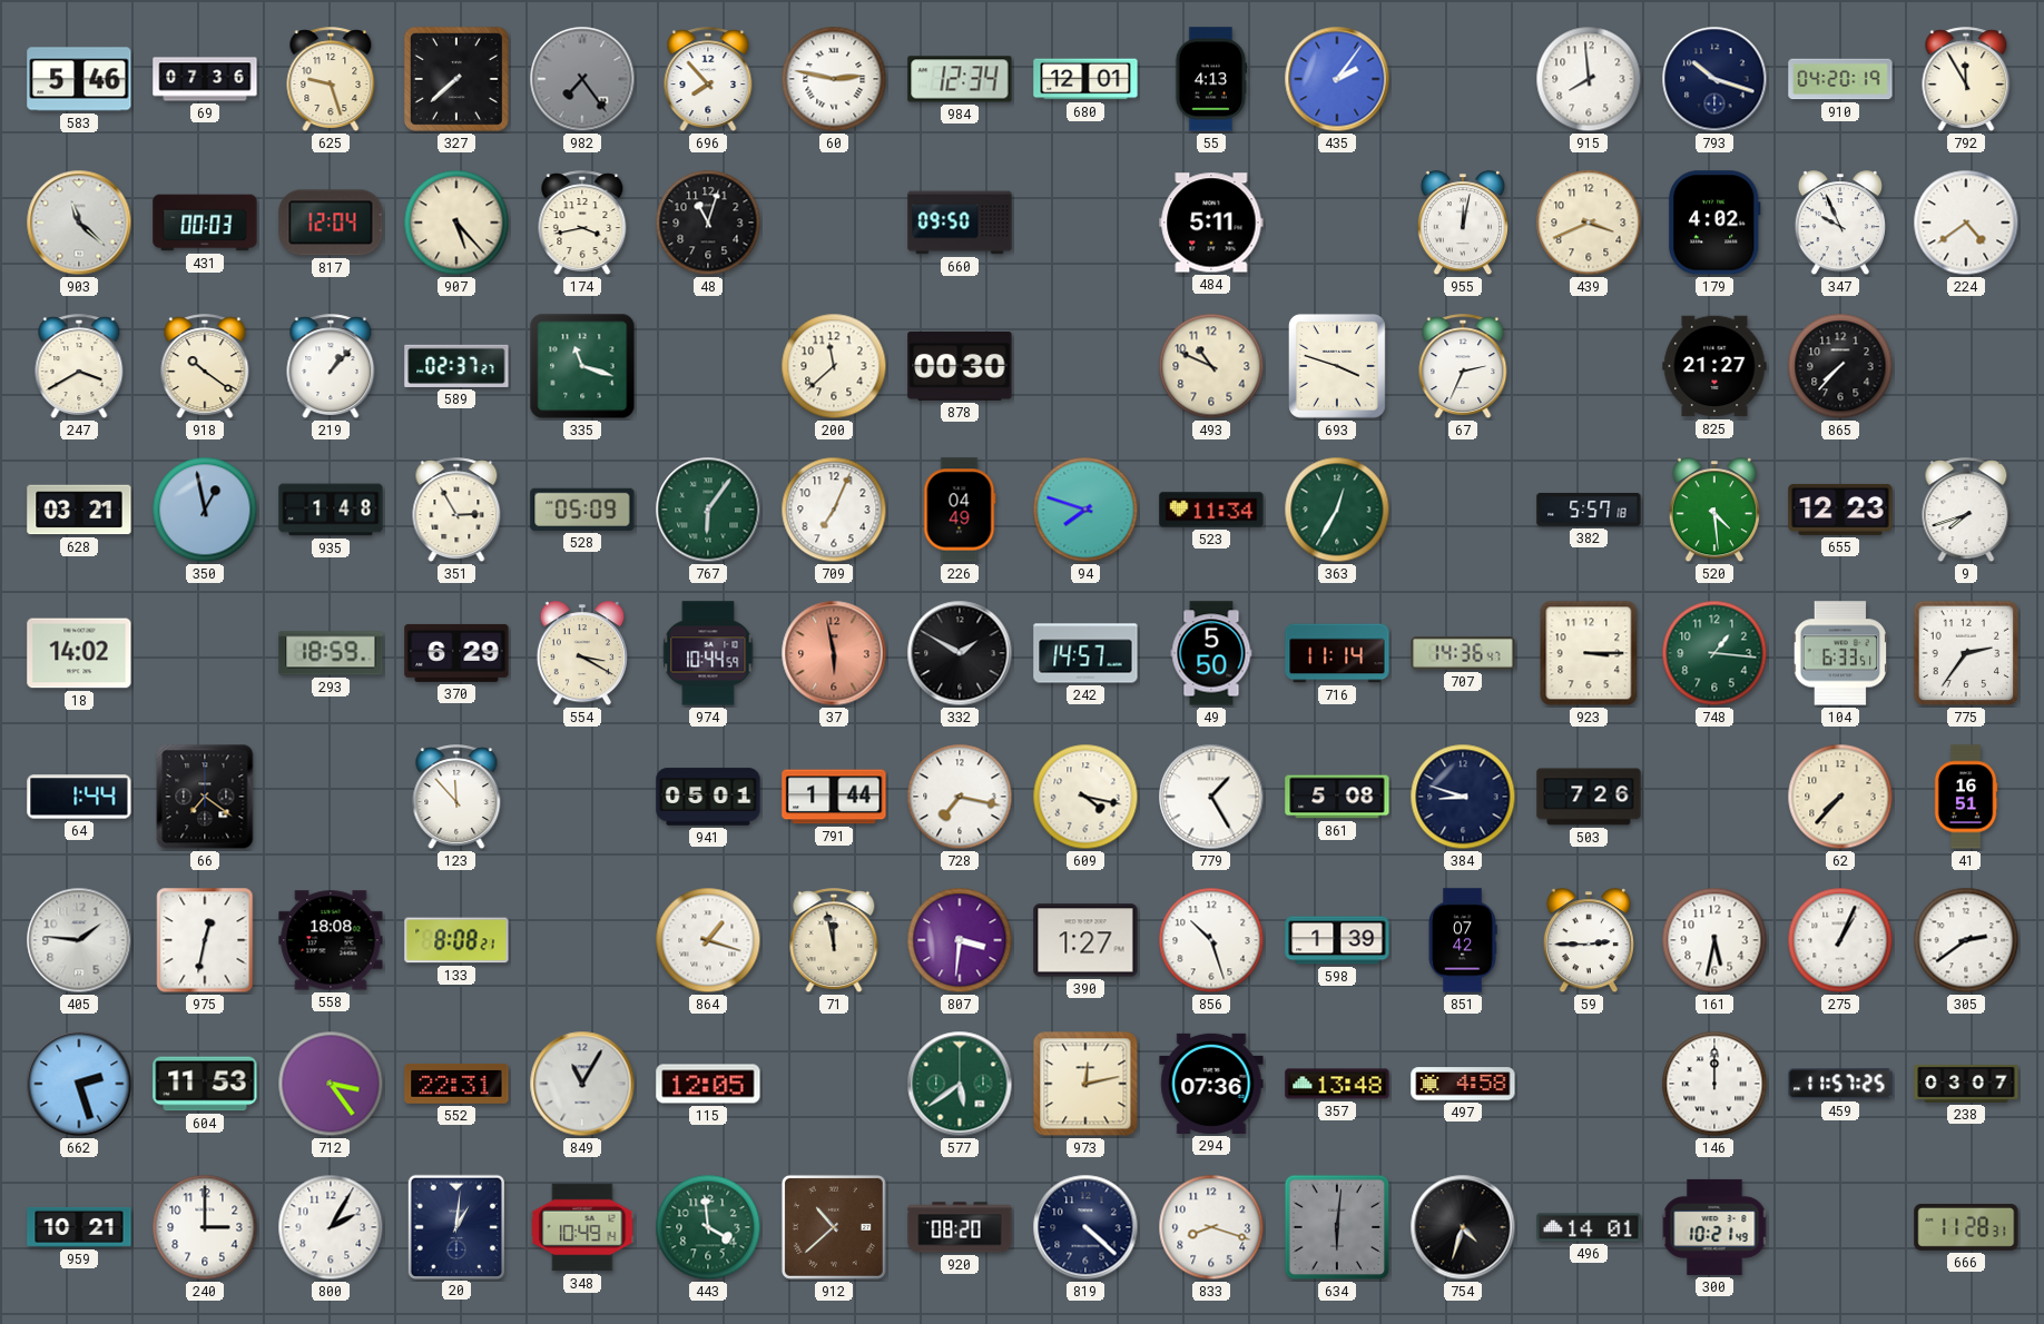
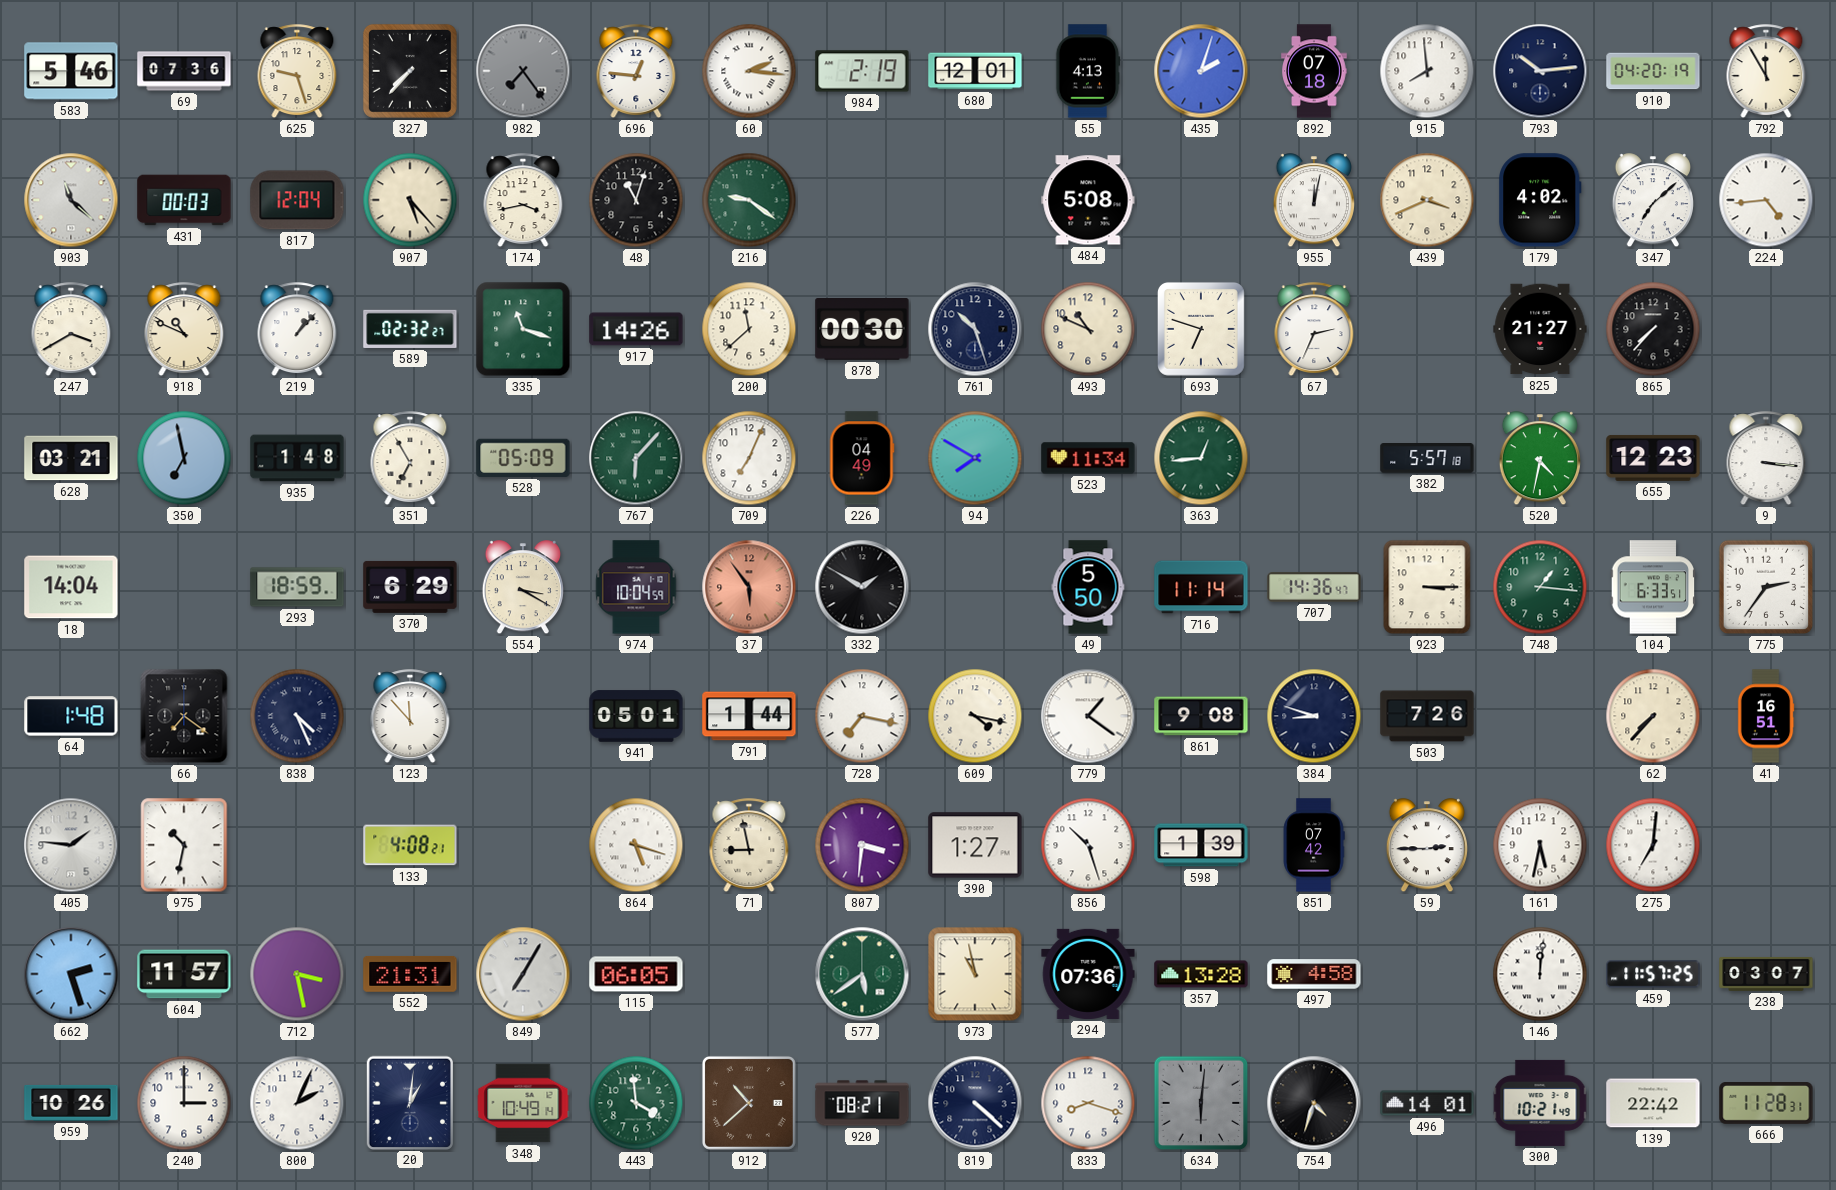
327: 7:38 -> 7:37 (410, 71)
696: 7:53 -> 12:46 (636, 72)
60: 2:47 -> 2:16 (749, 71)
984: 12:34 -> 2:19 (862, 71)
435: 2:06 -> 2:03 (1201, 71)
892: none -> 07:18 (1314, 71)
793: 10:18 -> 10:14 (1540, 71)
216: none -> 9:21 (749, 200)
660: 09:50 -> none (960, 223)
484: 5:11 -> 5:08 (1088, 200)
347: 9:56 -> 7:08 (1653, 201)
224: 4:39 -> 4:44 (1766, 200)
918: 10:21 -> 10:49 (184, 330)
589: 02:37 -> 02:32 (410, 329)
917: none -> 14:26 (636, 329)
761: none -> 10:27 (975, 329)
693: 3:48 -> 6:48 (1201, 329)
350: 12:58 -> 6:58 (184, 458)
351: 2:55 -> 6:55 (410, 459)
767: 6:06 -> 6:07 (636, 458)
94: 7:48 -> 7:50 (975, 458)
363: 12:35 -> 12:44 (1201, 458)
520: 4:29 -> 4:32 (1540, 459)
9: 7:42 -> 3:16 (1766, 459)
18: 14:02 -> 14:04 (71, 587)
974: 10:44 -> 10:04 (636, 587)
37: 5:58 -> 5:54 (749, 587)
242: 14:57 -> none (1085, 653)
64: 1:44 -> 1:48 (71, 716)
838: none -> 4:26 (297, 716)
779: 1:25 -> 1:21 (1088, 716)
861: 5:08 -> 9:08 (1201, 716)
975: 12:32 -> 10:32 (184, 845)
558: 18:08 -> none (331, 940)
133: 8:08 -> 4:08 (410, 845)
864: 1:18 -> 5:18 (636, 845)
71: 11:58 -> 8:58 (749, 846)
275: 1:04 -> 7:01 (1653, 845)
305: 2:39 -> none (1966, 940)
604: 11:53 -> 11:57 (184, 974)
712: 3:24 -> 3:28 (297, 974)
552: 22:31 -> 21:31 (410, 974)
849: 11:05 -> 7:05 (523, 974)
115: 12:05 -> 06:05 (636, 974)
973: 12:13 -> 10:58 (975, 974)
357: 13:48 -> 13:28 (1201, 974)
146: 12:00 -> 12:01 (1540, 974)
959: 10:21 -> 10:26 (71, 1103)
800: 2:05 -> 2:04 (297, 1103)
920: 08:20 -> 08:21 (862, 1103)
139: none -> 22:42 (1653, 1103)
